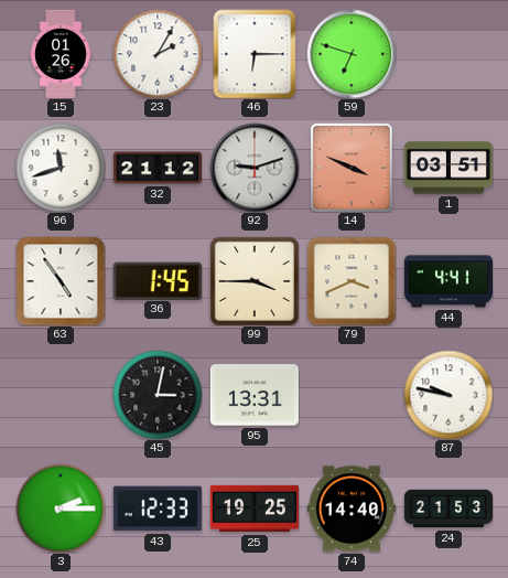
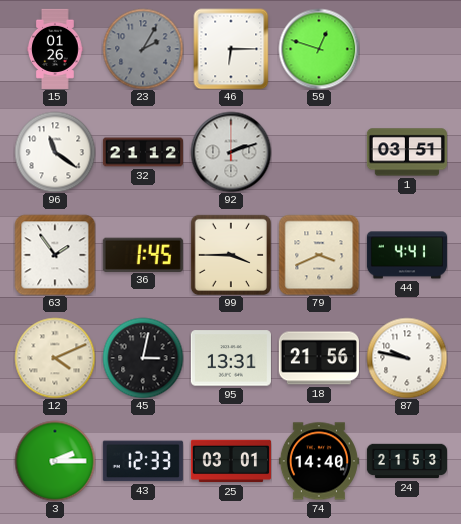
23 dial: white -> grey (143, 49)
59: 6:48 -> 12:48 (319, 49)
96: 11:42 -> 11:21 (55, 152)
92: 9:12 -> 2:12 (231, 152)
14: 3:49 -> none (352, 168)
63: 4:54 -> 1:54 (55, 255)
12: none -> 4:11 (55, 358)
18: none -> 21:56 (319, 358)
25: 19:25 -> 03:01 (231, 461)
